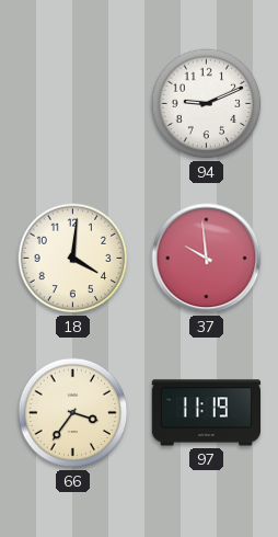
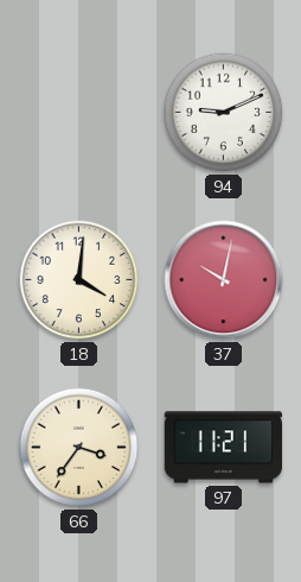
37: 9:59 -> 10:02 (224, 280)
97: 11:19 -> 11:21 (223, 448)
